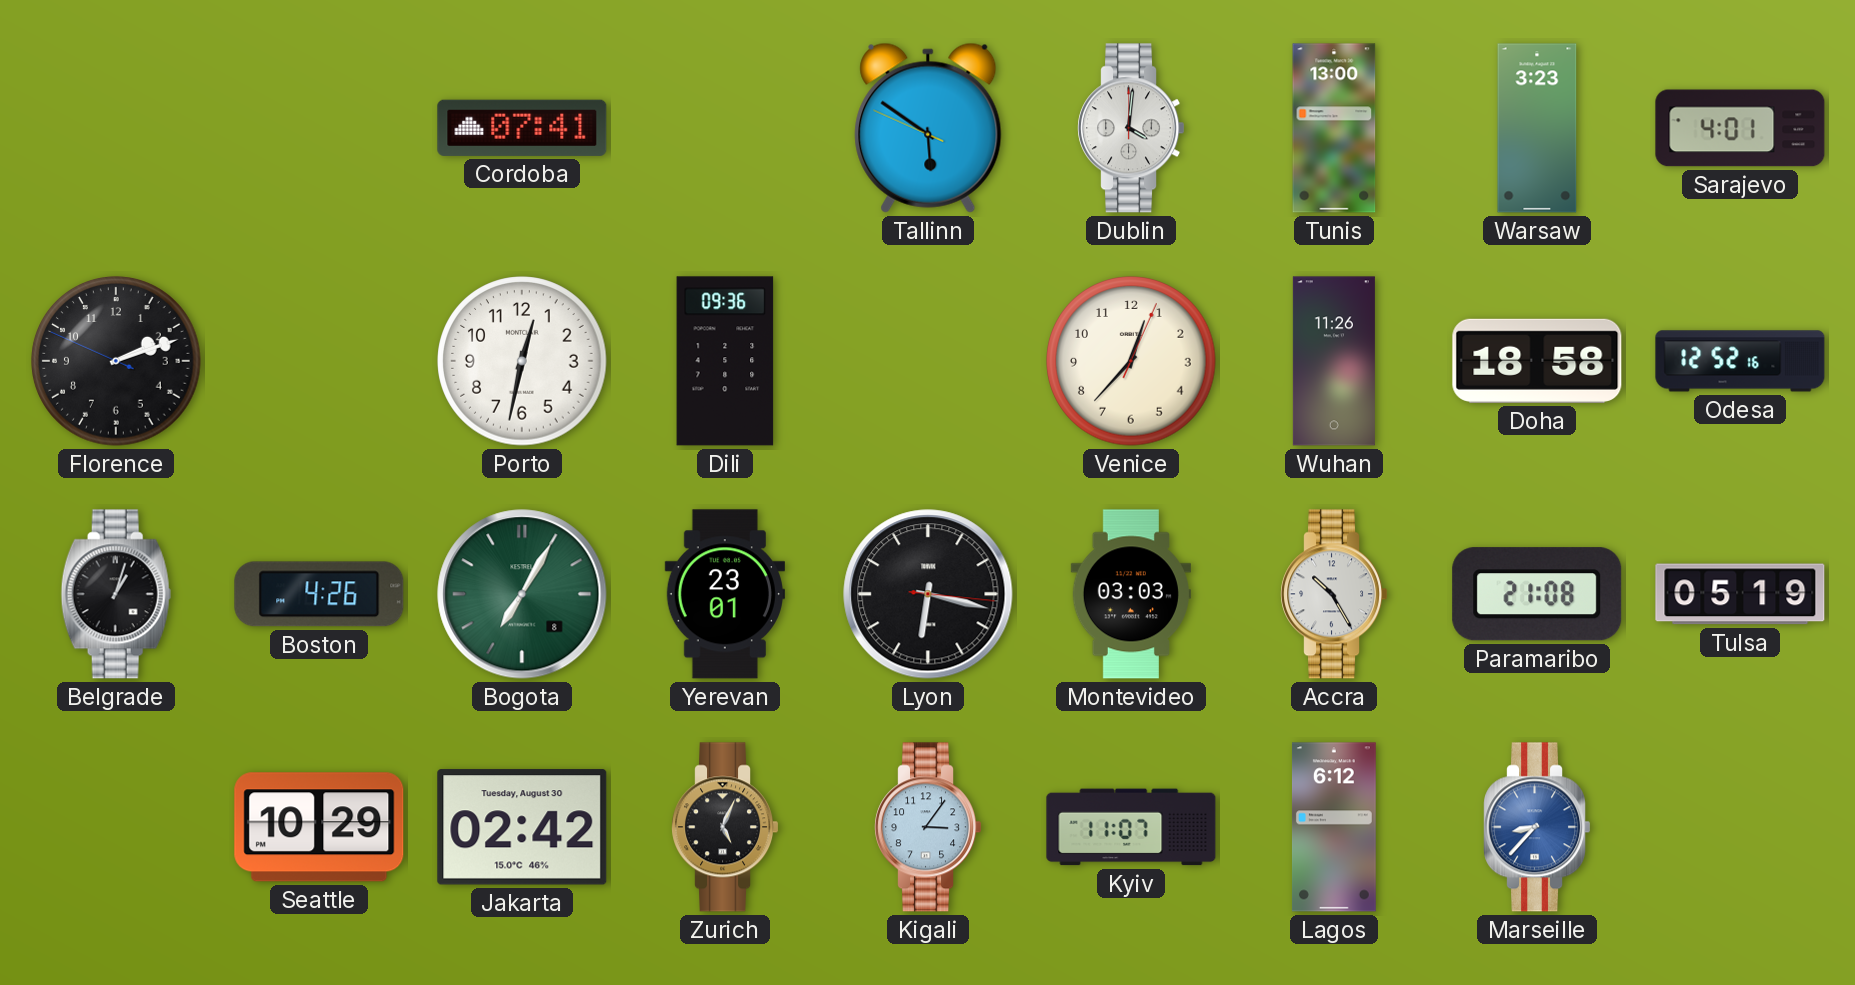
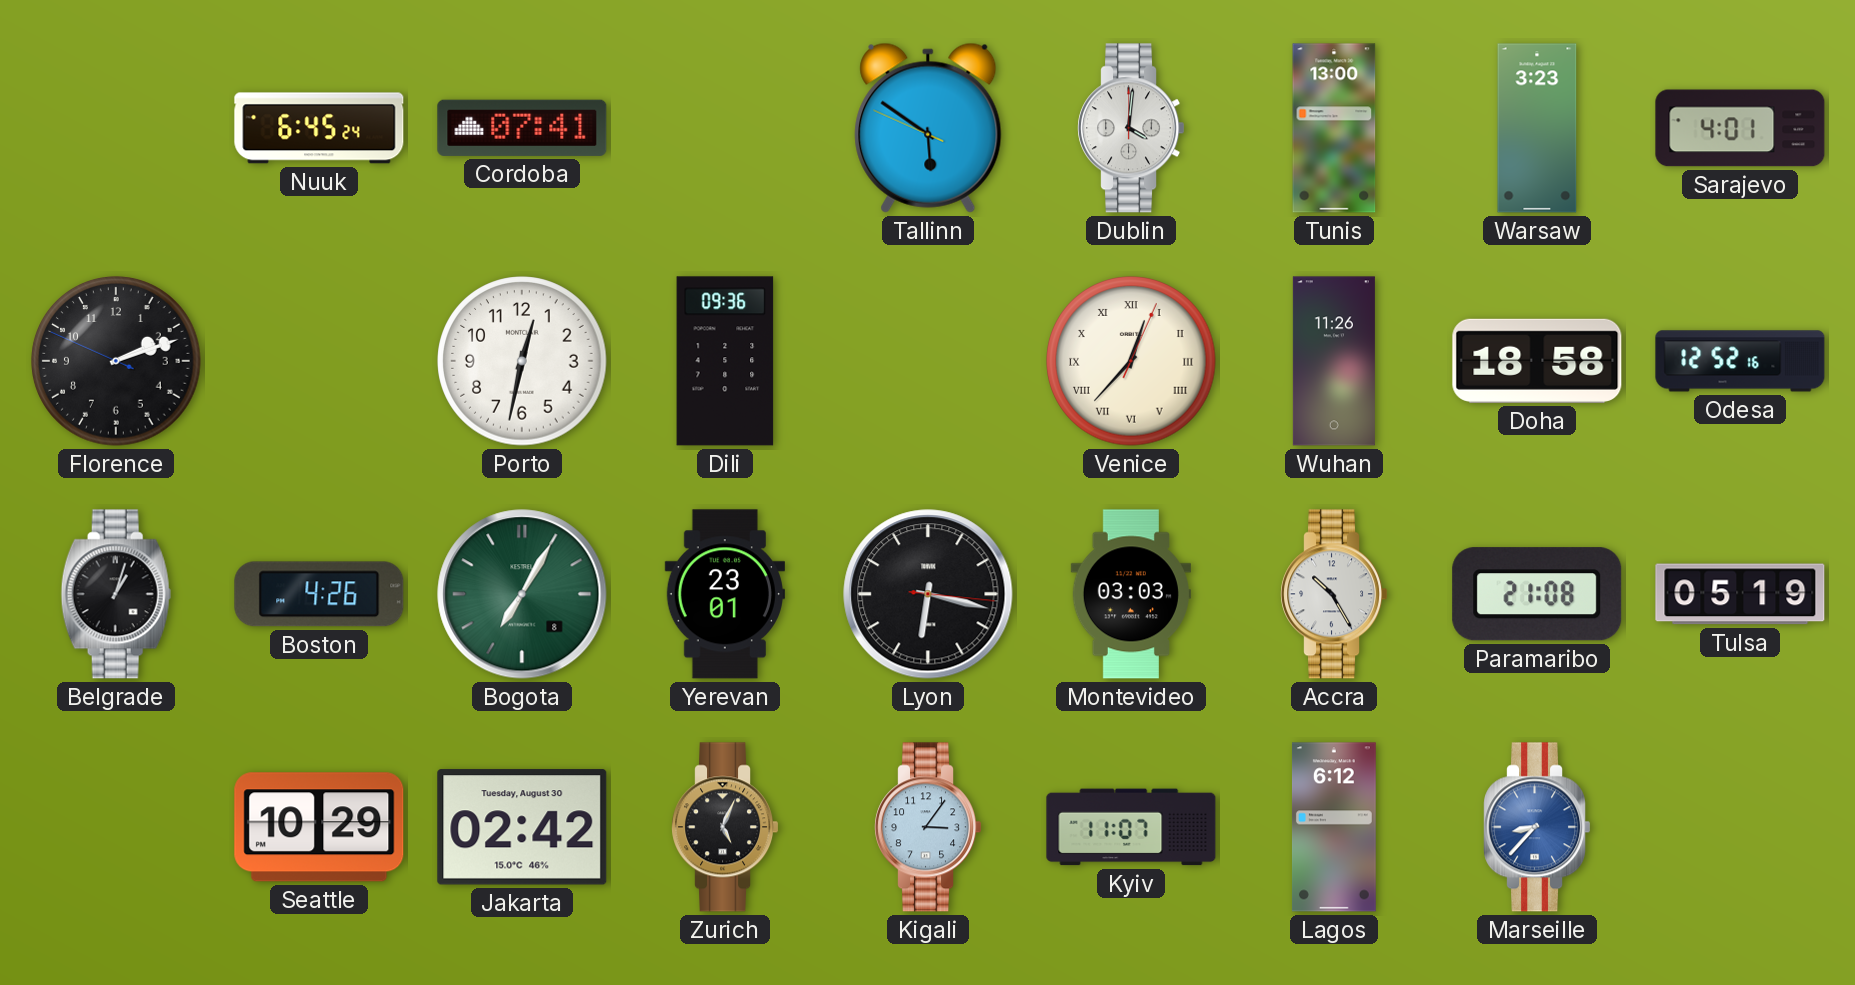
Nuuk: none -> 6:45 (319, 128)
Venice numerals: Arabic -> Roman (1131, 361)
